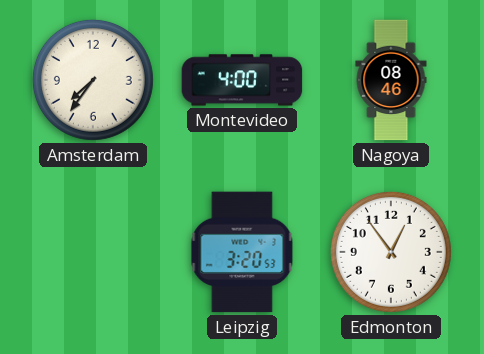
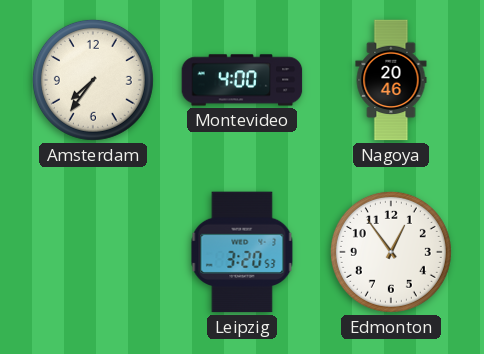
Nagoya: 08:46 -> 20:46 (391, 80)
